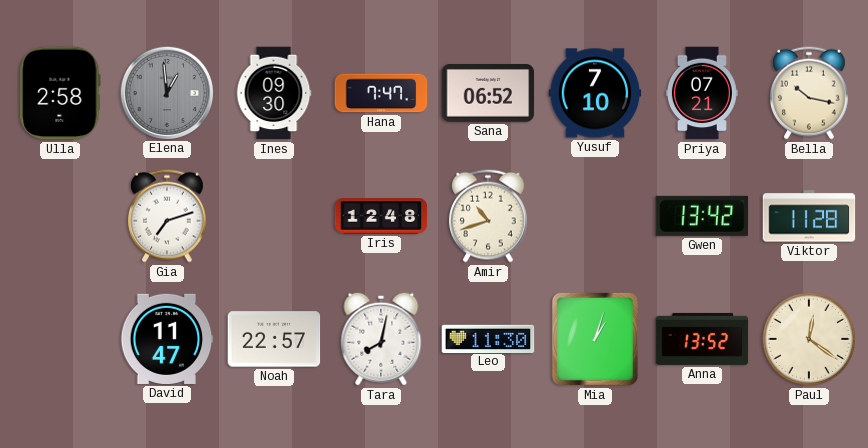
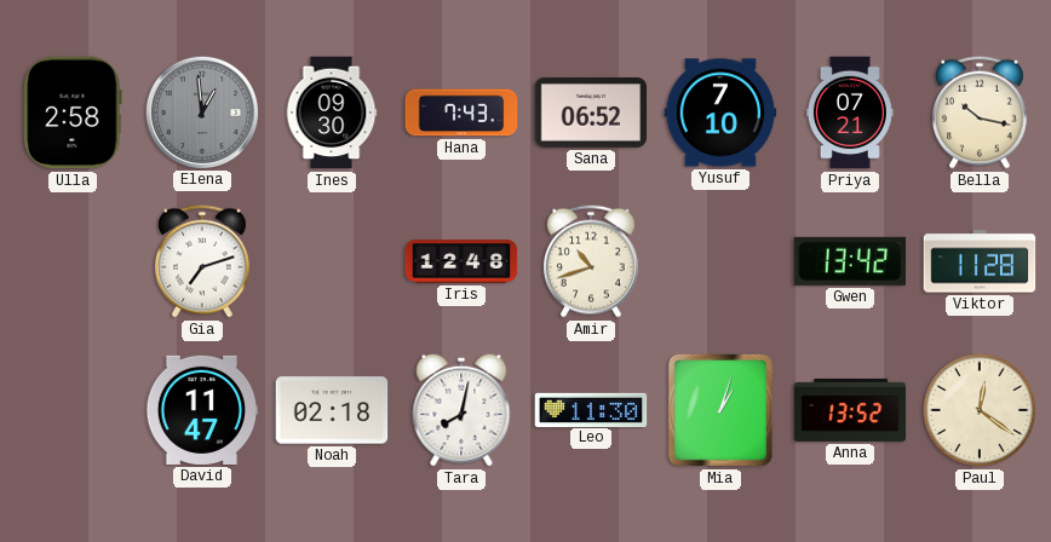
Hana: 7:47 -> 7:43 (461, 113)
Noah: 22:57 -> 02:18 (332, 410)
